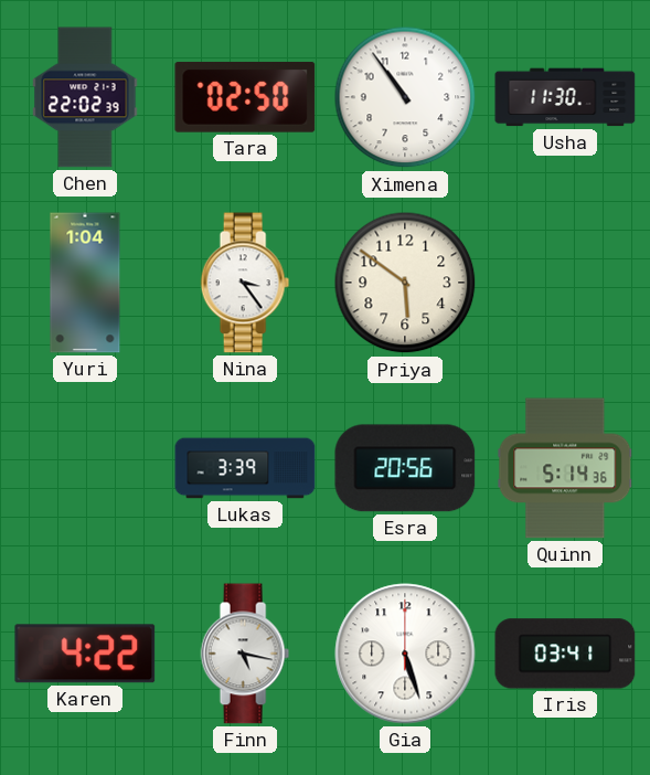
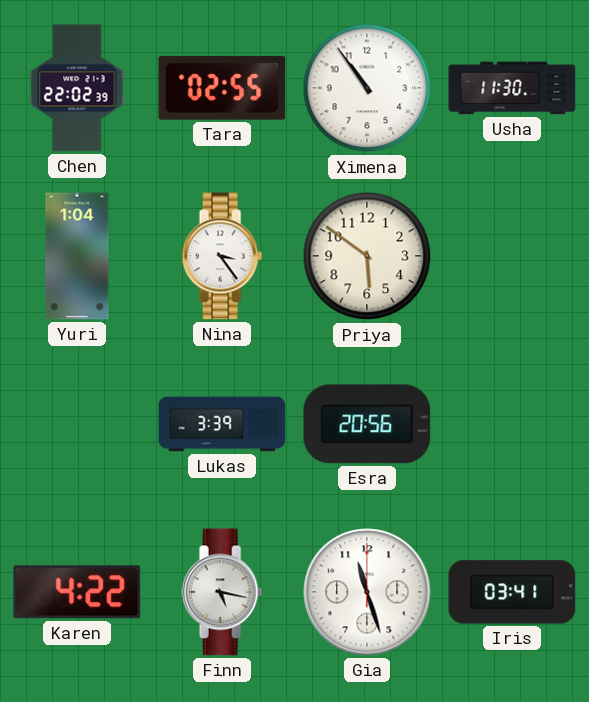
Tara: 02:50 -> 02:55 (222, 88)
Quinn: 5:14 -> none (565, 468)
Gia: 5:27 -> 11:27 (367, 592)
